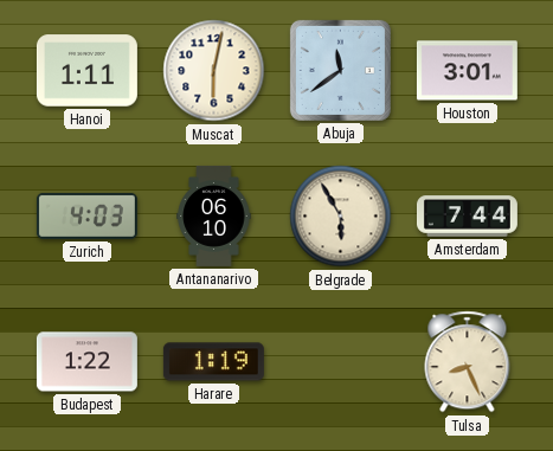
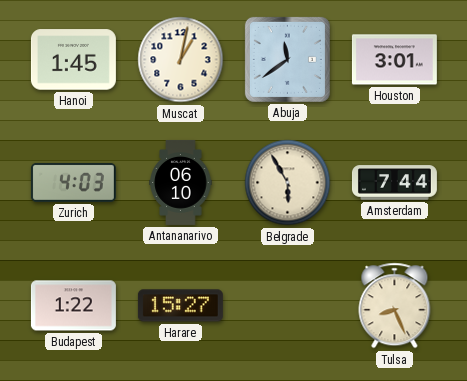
Hanoi: 1:11 -> 1:45 (73, 60)
Muscat: 6:02 -> 1:02 (181, 60)
Harare: 1:19 -> 15:27 (180, 306)
